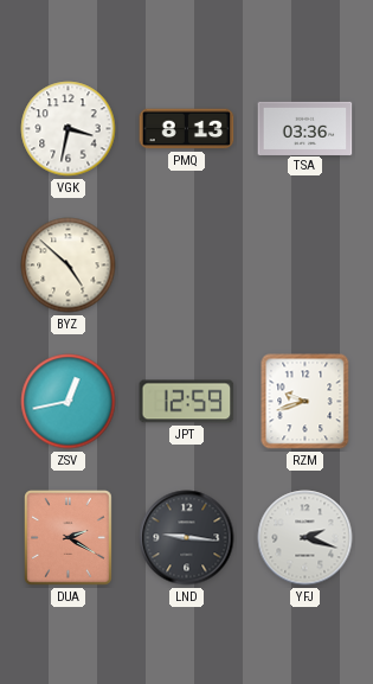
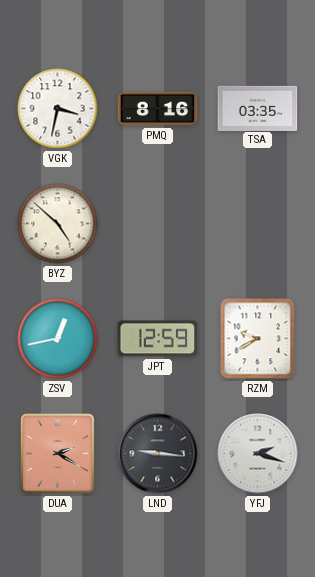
PMQ: 8:13 -> 8:16 (158, 109)
TSA: 03:36 -> 03:35 (258, 108)
RZM: 9:42 -> 9:40 (258, 339)
